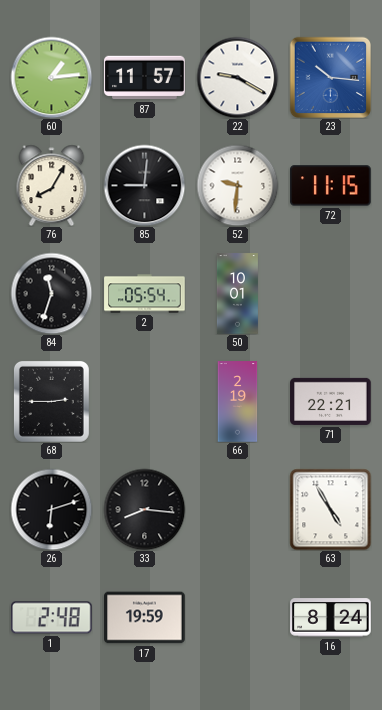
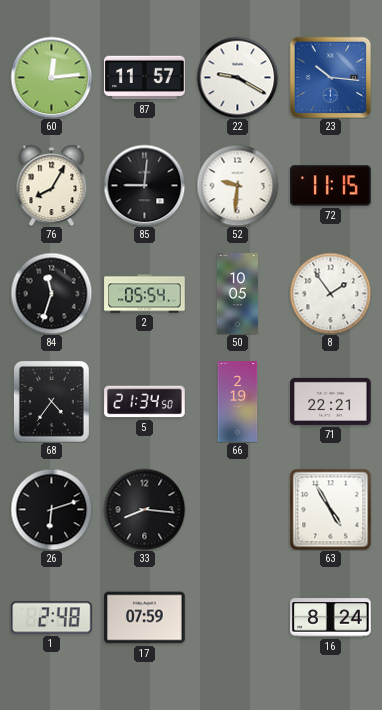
60: 1:14 -> 12:14 (51, 77)
50: 10:01 -> 10:05 (237, 294)
8: none -> 1:54 (330, 293)
68: 2:45 -> 4:36 (51, 401)
5: none -> 21:34 (145, 402)
17: 19:59 -> 07:59 (145, 618)
